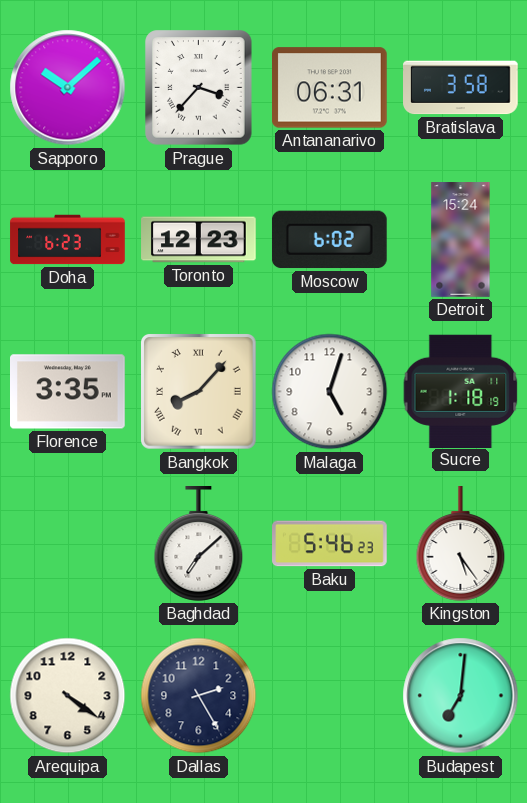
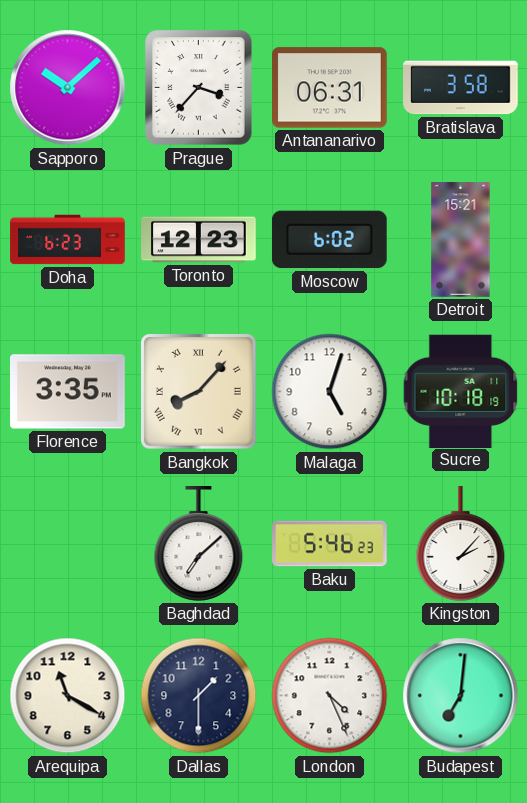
Detroit: 15:24 -> 15:21 (461, 240)
Sucre: 1:18 -> 10:18 (461, 391)
Kingston: 5:24 -> 2:07 (461, 544)
Arequipa: 4:21 -> 11:20 (68, 696)
Dallas: 2:25 -> 1:30 (199, 696)
London: none -> 4:26 (330, 696)
